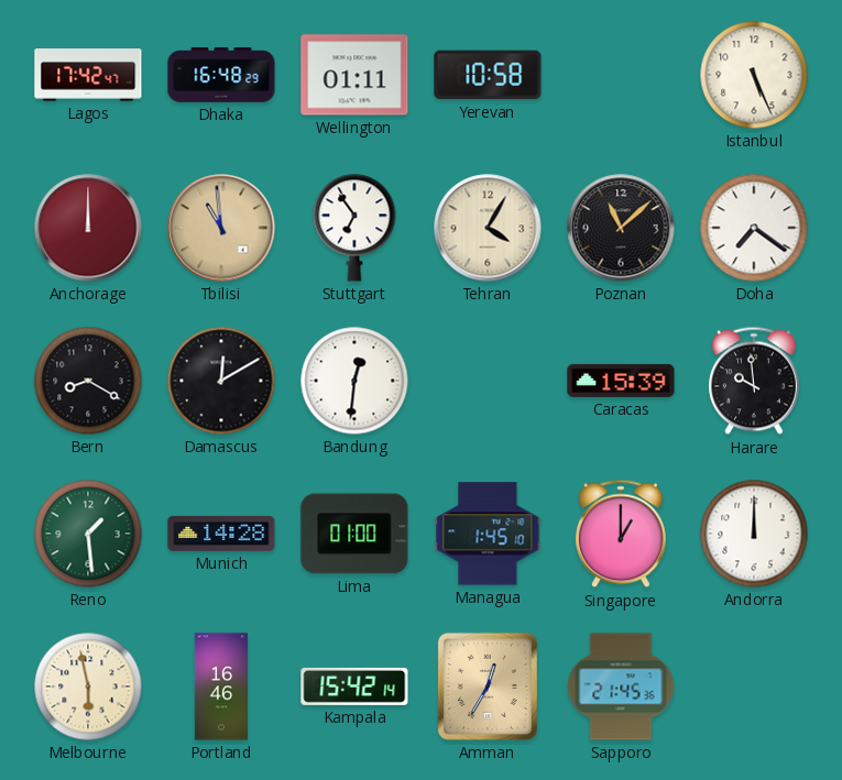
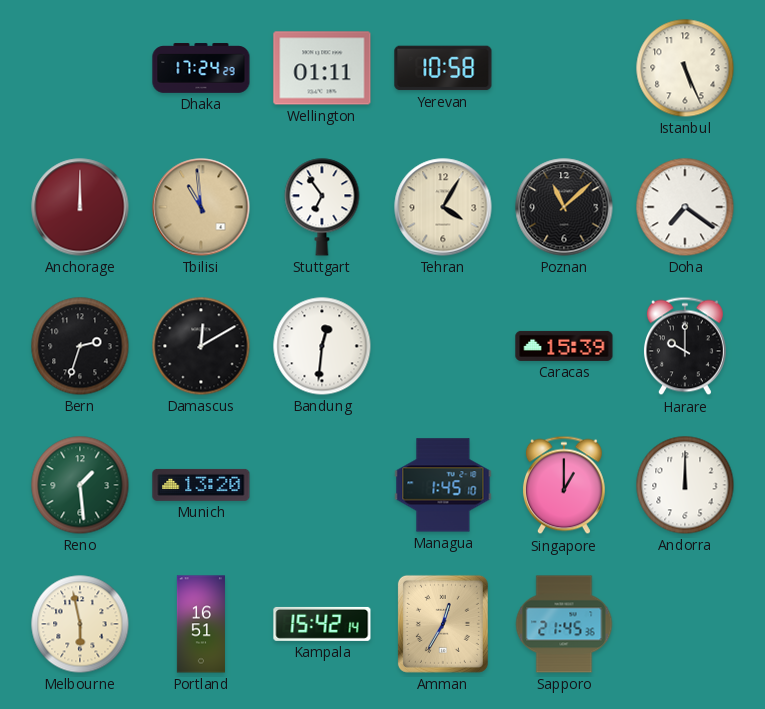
Lagos: 17:42 -> none (88, 75)
Dhaka: 16:48 -> 17:24 (201, 68)
Bern: 8:20 -> 2:33 (80, 346)
Harare: 9:59 -> 10:00 (685, 346)
Munich: 14:28 -> 13:20 (201, 485)
Lima: 01:00 -> none (354, 534)
Portland: 16:46 -> 16:51 (201, 624)
